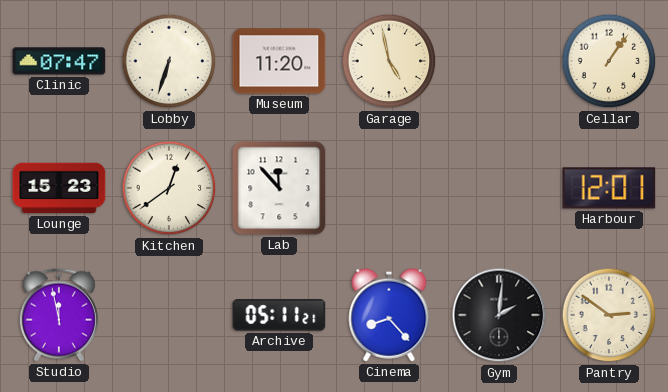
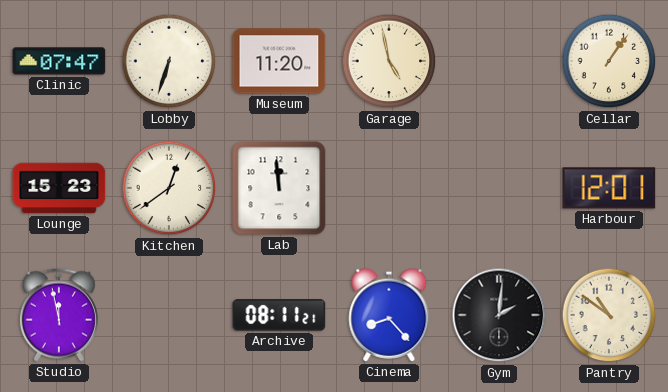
Lab: 11:53 -> 11:59 (279, 188)
Archive: 05:11 -> 08:11 (279, 315)
Pantry: 2:51 -> 10:51 (609, 315)
